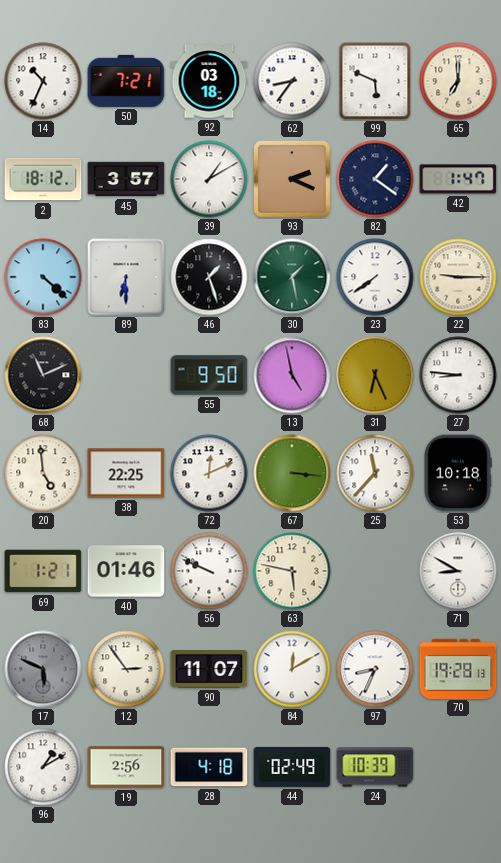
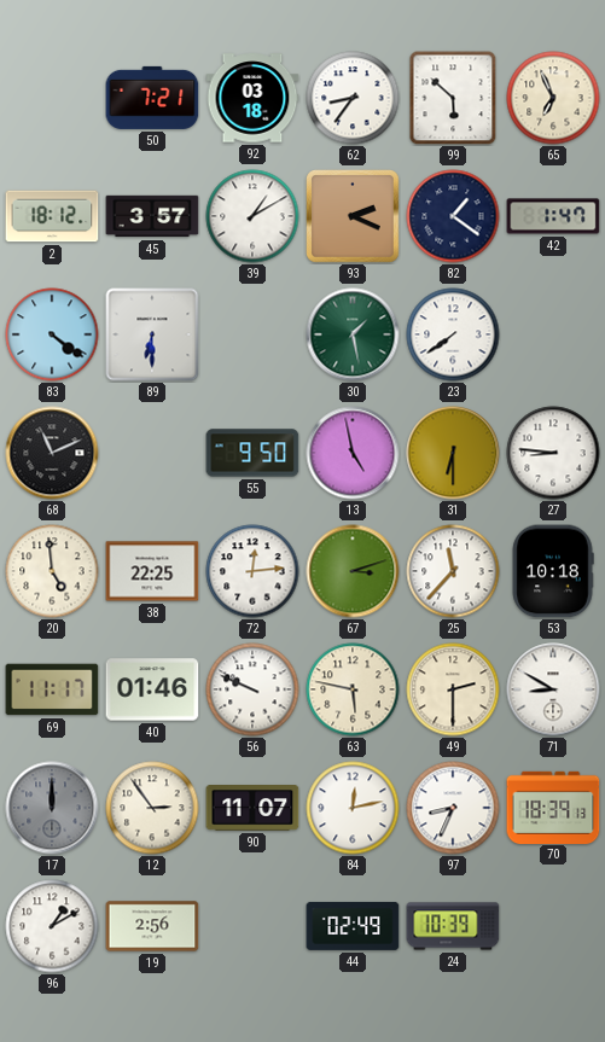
14: 10:34 -> none (43, 81)
99: 5:49 -> 5:52 (453, 98)
65: 7:00 -> 6:56 (553, 98)
83: 4:22 -> 4:21 (52, 334)
46: 1:27 -> none (209, 277)
22: 9:15 -> none (458, 277)
31: 6:26 -> 6:30 (453, 453)
72: 12:11 -> 12:14 (252, 571)
67: 3:16 -> 3:12 (353, 571)
69: 1:21 -> 11:17 (52, 689)
49: none -> 2:30 (453, 689)
17: 5:49 -> 12:00 (52, 808)
84: 12:10 -> 12:13 (353, 808)
70: 19:28 -> 18:39 (553, 807)
28: 4:18 -> none (209, 767)
